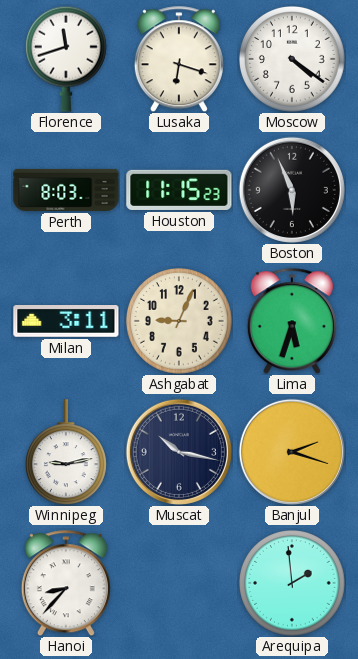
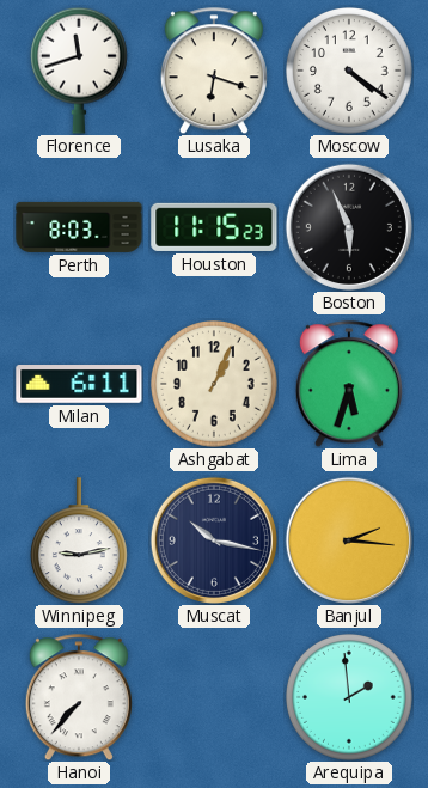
Milan: 3:11 -> 6:11 (79, 385)
Ashgabat: 9:04 -> 1:04 (215, 385)
Banjul: 2:18 -> 2:16 (349, 540)
Hanoi: 8:37 -> 7:37 (79, 697)
